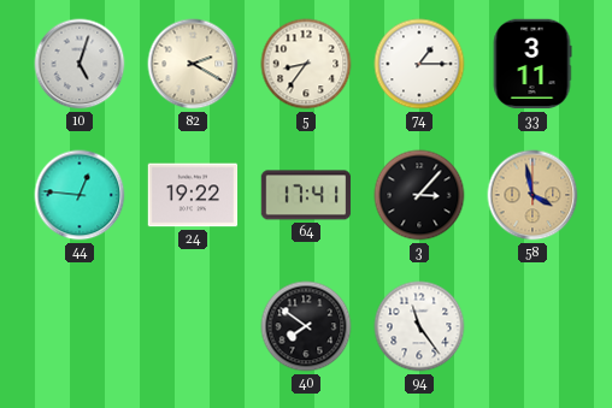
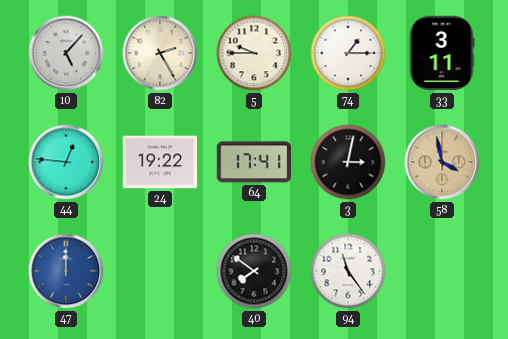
10: 5:03 -> 5:07 (66, 53)
82: 2:20 -> 2:25 (160, 53)
5: 8:36 -> 9:45 (254, 53)
3: 3:07 -> 3:02 (348, 162)
47: none -> 12:00 (66, 271)
